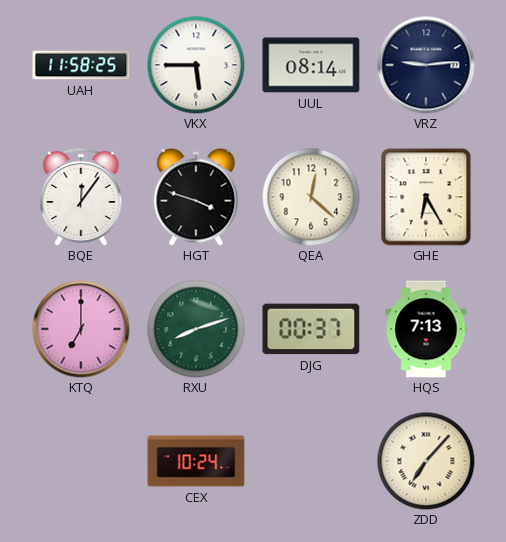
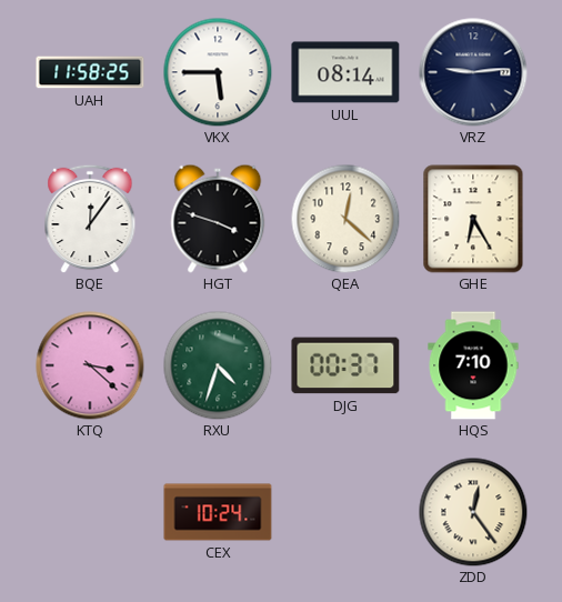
KTQ: 7:00 -> 3:22 (90, 365)
RXU: 8:12 -> 4:33 (218, 365)
HQS: 7:13 -> 7:10 (473, 365)
ZDD: 7:07 -> 12:24 (473, 512)
